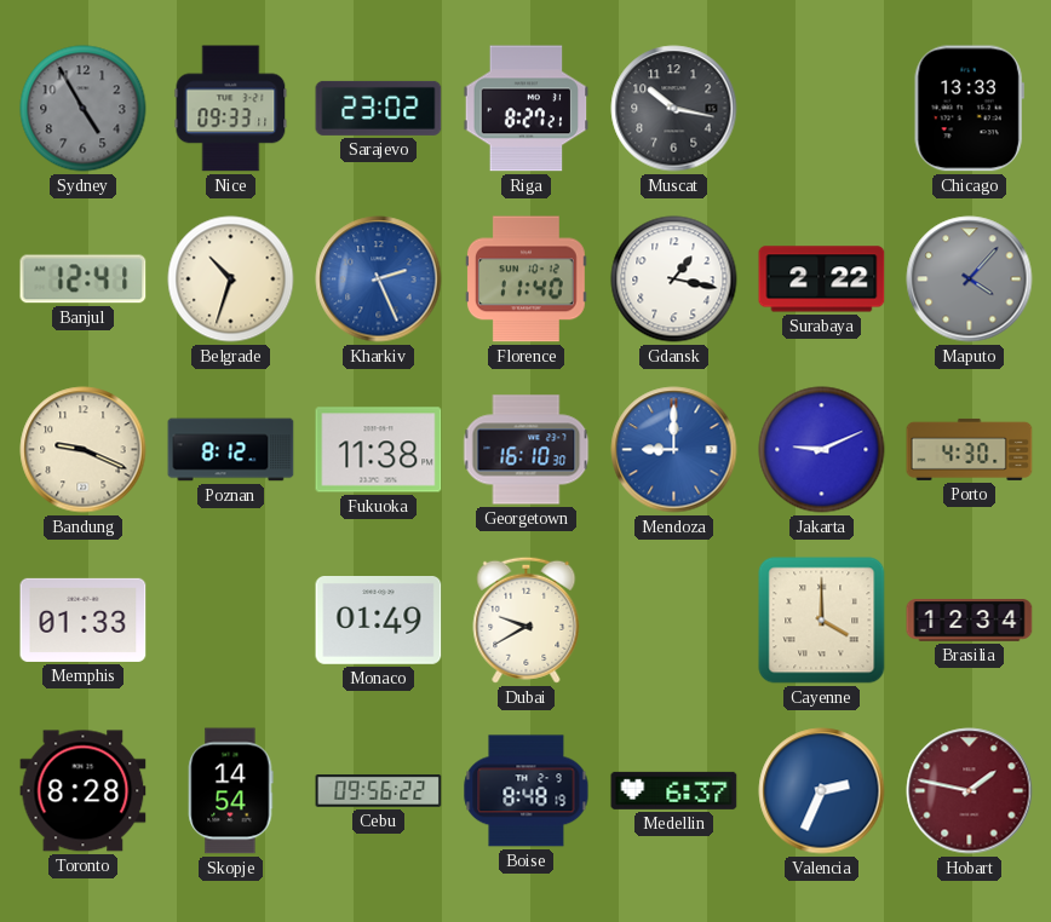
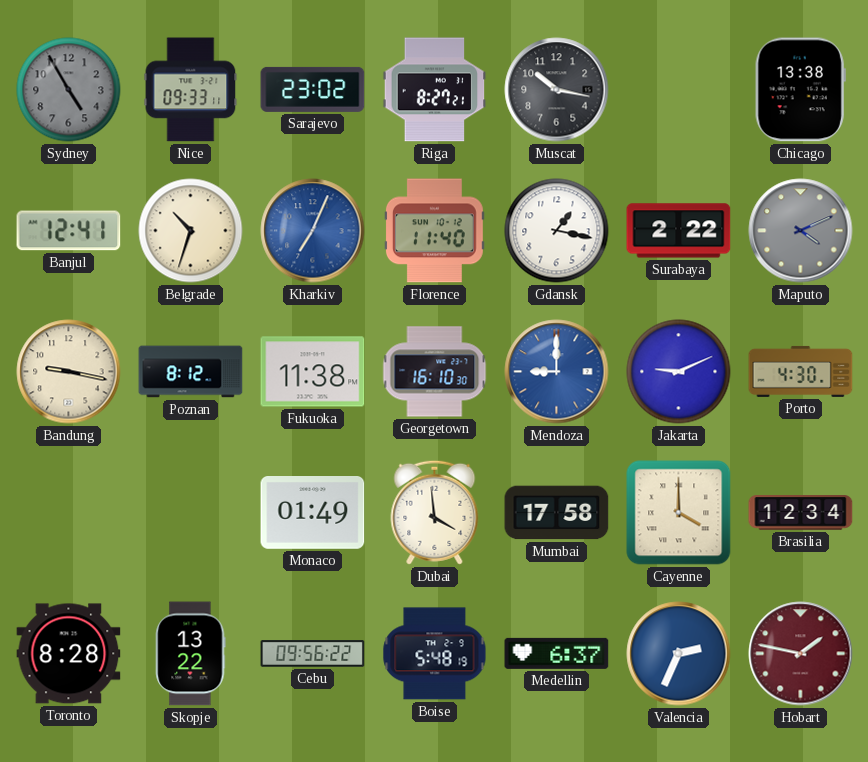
Chicago: 13:33 -> 13:38 (800, 90)
Kharkiv: 2:26 -> 7:04 (313, 231)
Maputo: 4:07 -> 4:11 (801, 231)
Bandung: 9:19 -> 9:17 (69, 372)
Memphis: 01:33 -> none (84, 620)
Dubai: 9:40 -> 3:59 (435, 512)
Mumbai: none -> 17:58 (557, 513)
Skopje: 14:54 -> 13:22 (191, 654)
Boise: 8:48 -> 5:48 (435, 654)
